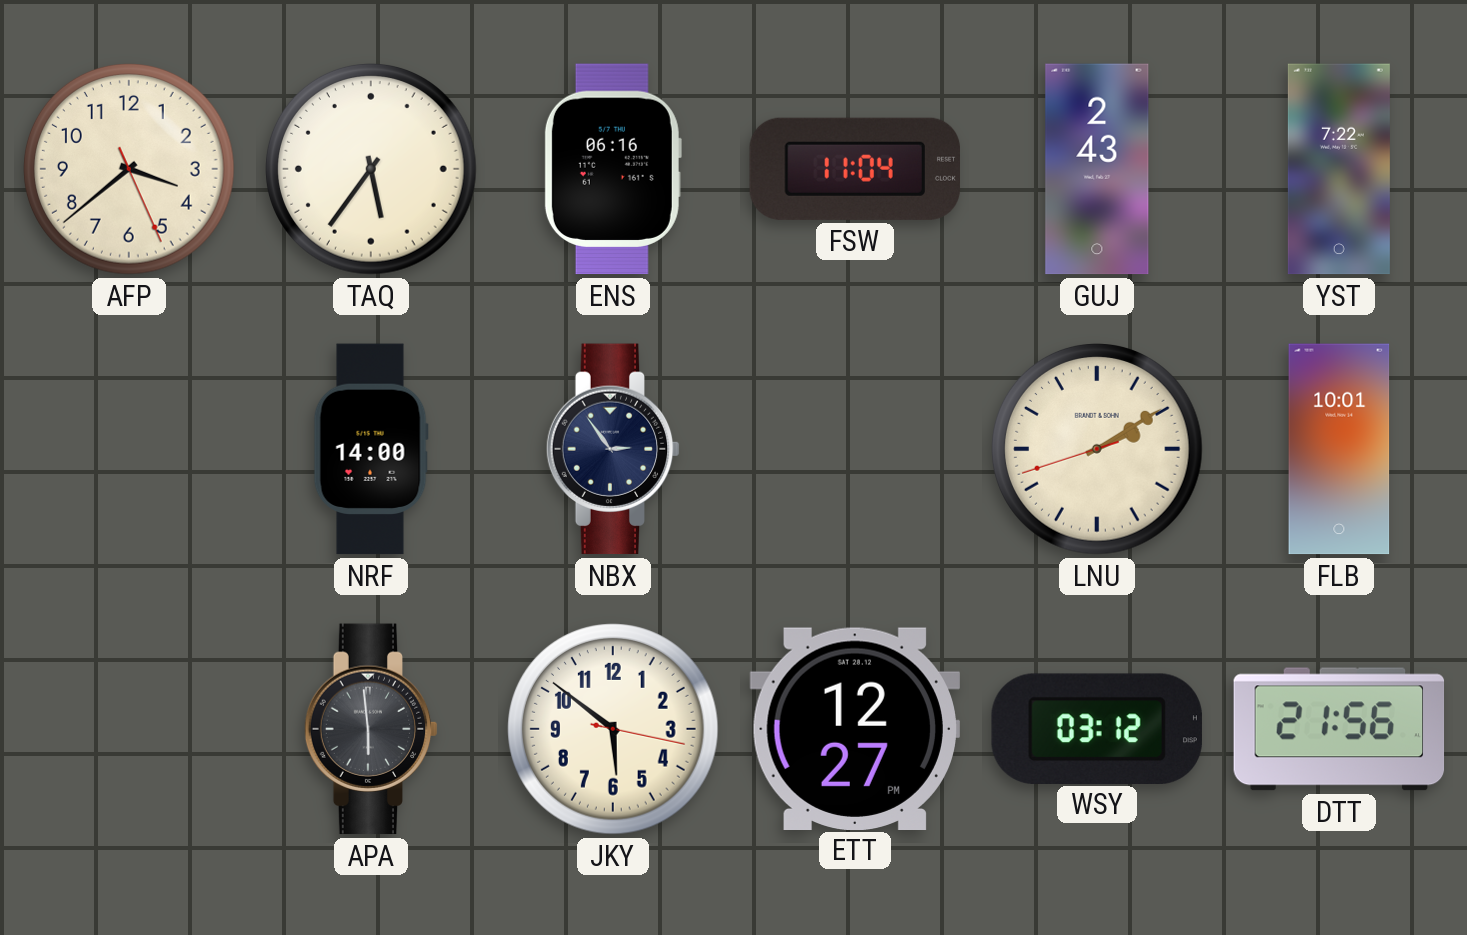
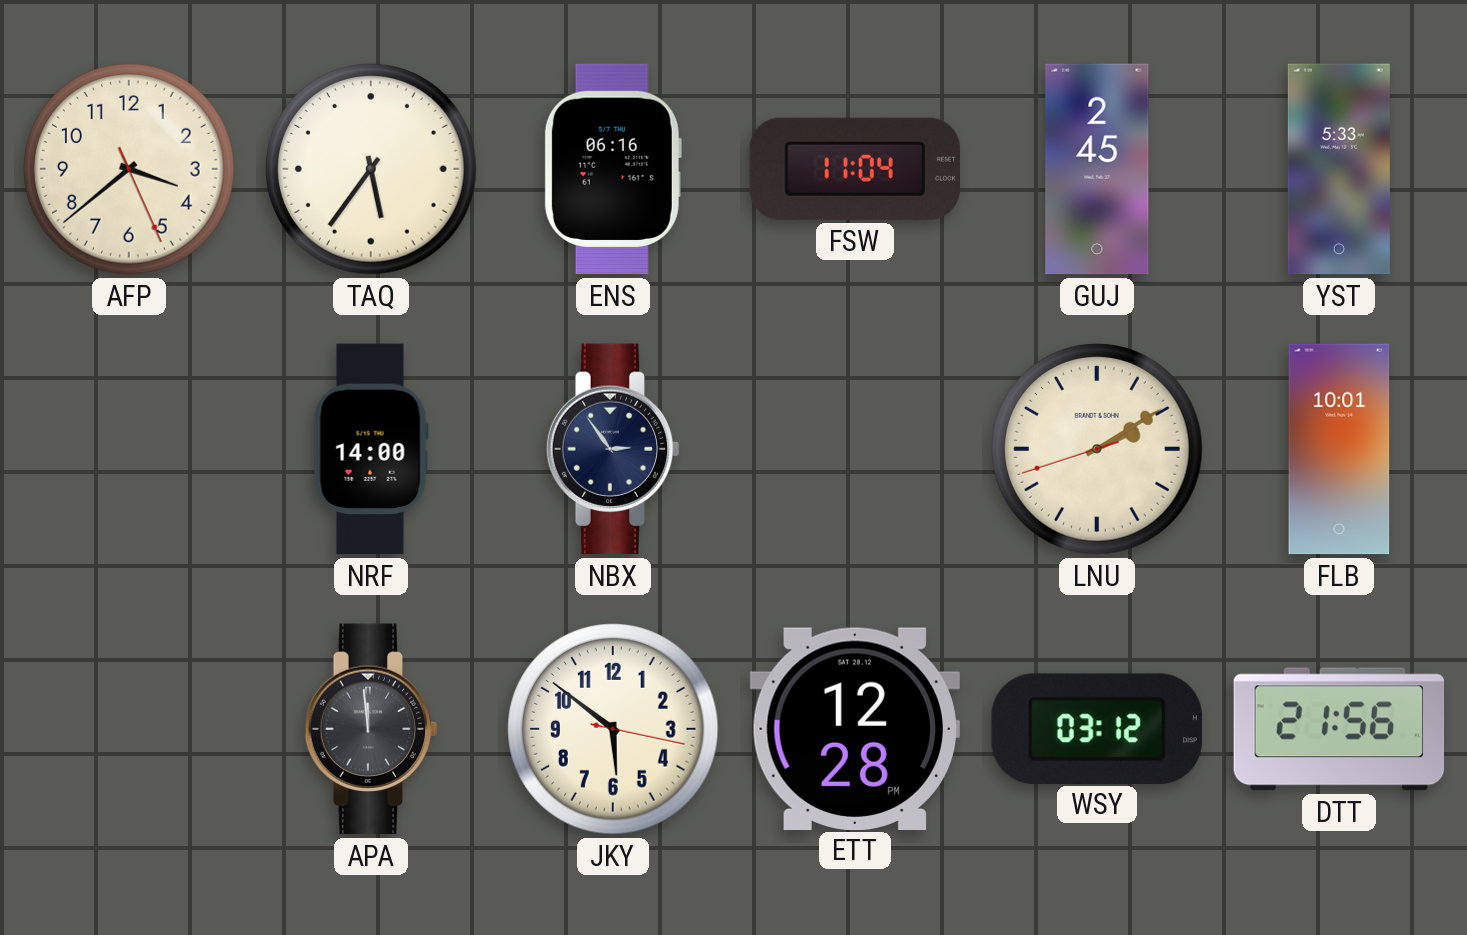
GUJ: 2:43 -> 2:45 (1097, 169)
YST: 7:22 -> 5:33 (1339, 169)
APA: 5:59 -> 11:59 (371, 729)
ETT: 12:27 -> 12:28 (855, 728)
